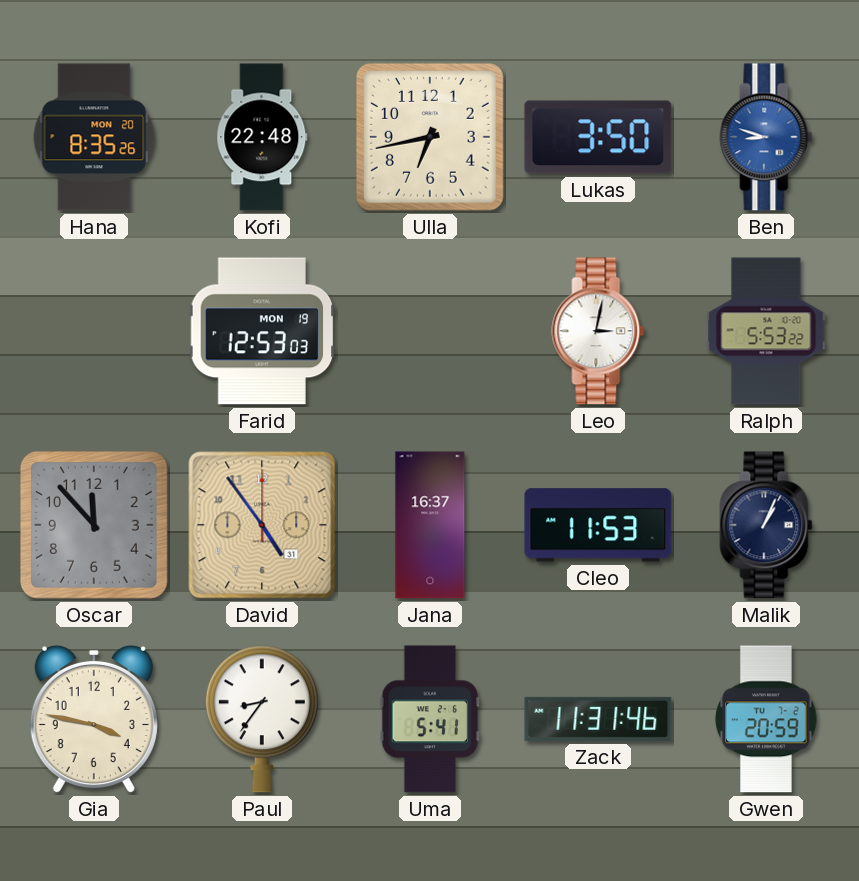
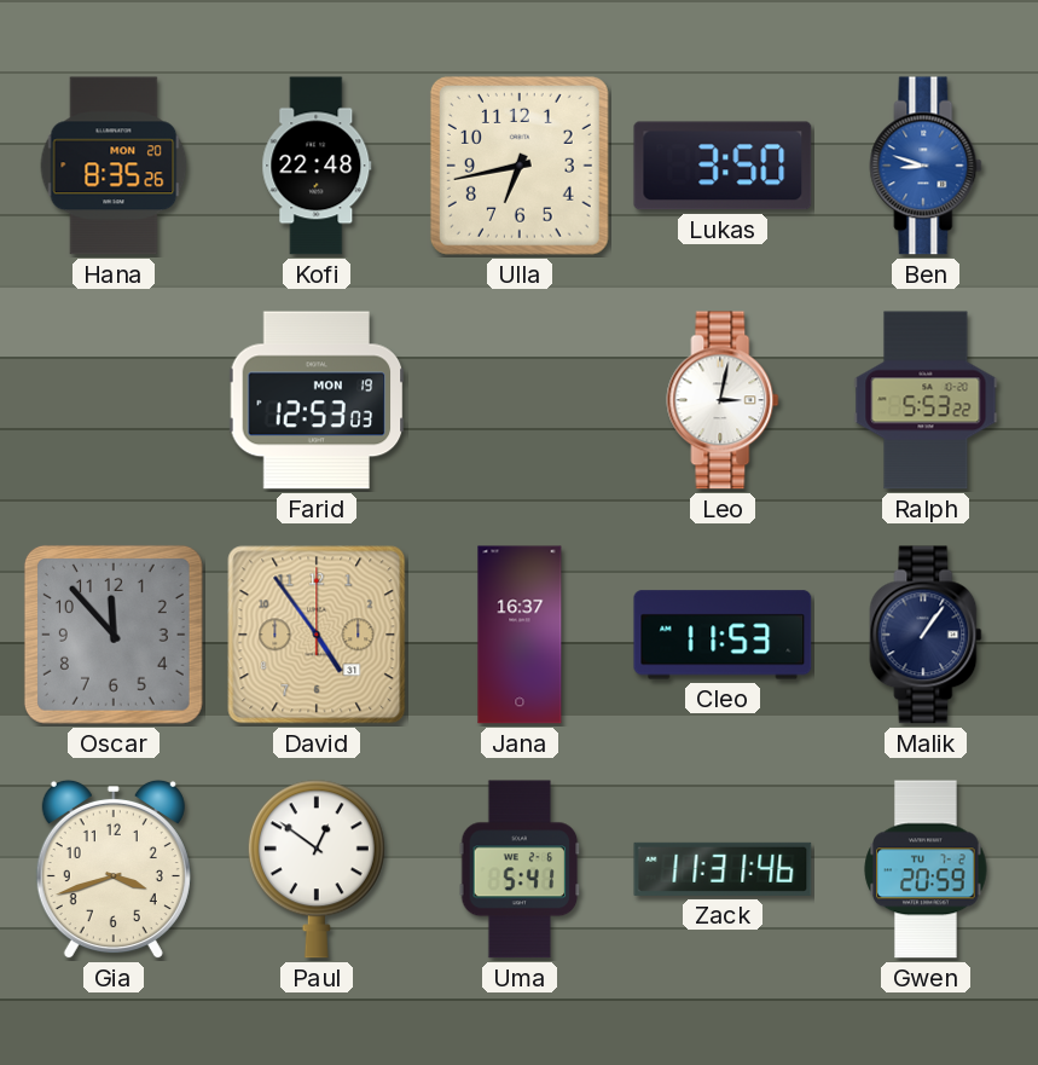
Malik: 1:04 -> 1:06 (926, 635)
Gia: 3:47 -> 3:42 (114, 869)
Paul: 8:36 -> 12:51 (317, 869)
